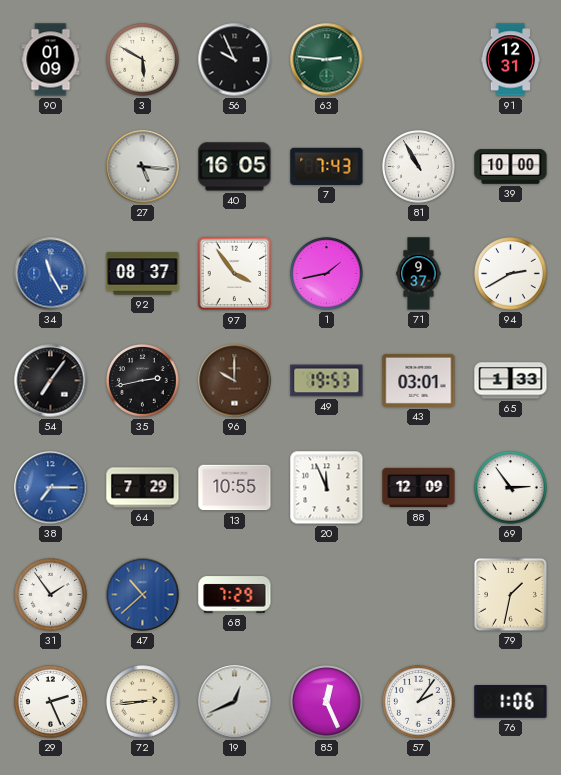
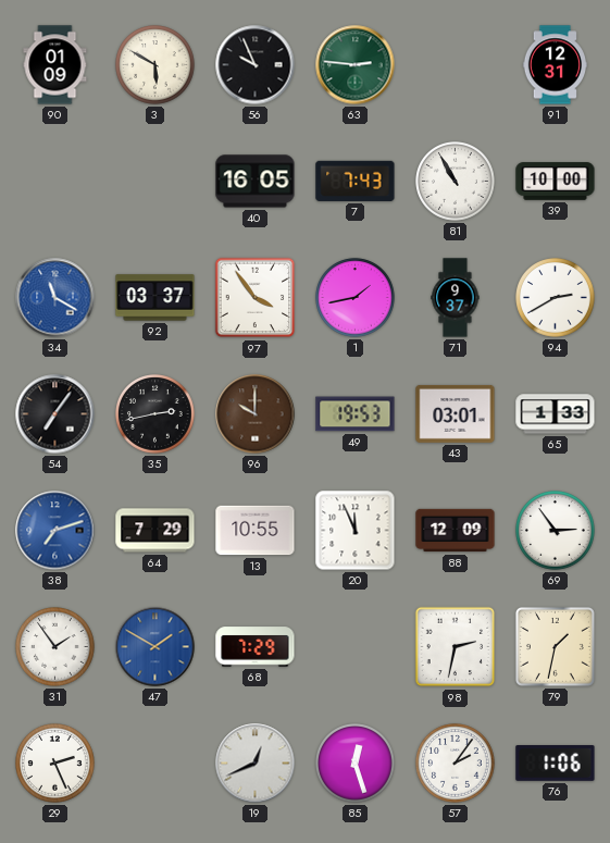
27: 5:16 -> none (143, 167)
34: 11:25 -> 11:20 (55, 298)
92: 08:37 -> 03:37 (155, 298)
38: 7:15 -> 7:12 (55, 531)
47: 10:38 -> 1:50 (155, 647)
98: none -> 2:32 (456, 647)
72: 2:44 -> none (143, 702)
85: 12:26 -> 12:27 (356, 764)
